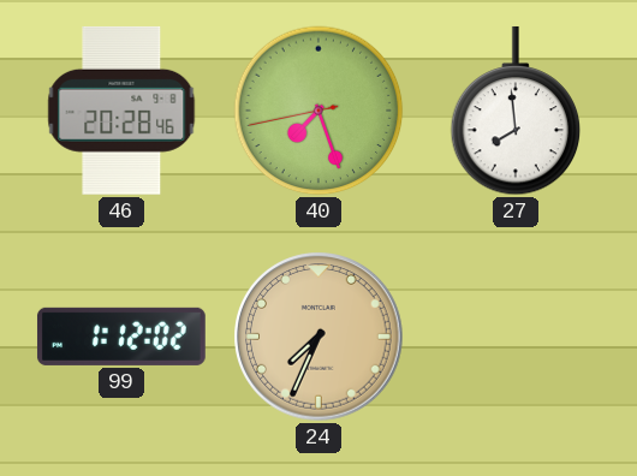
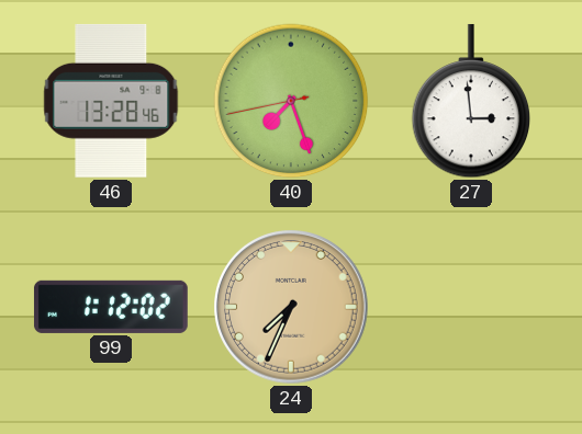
46: 20:28 -> 13:28 (111, 101)
27: 7:59 -> 2:59 (471, 101)
